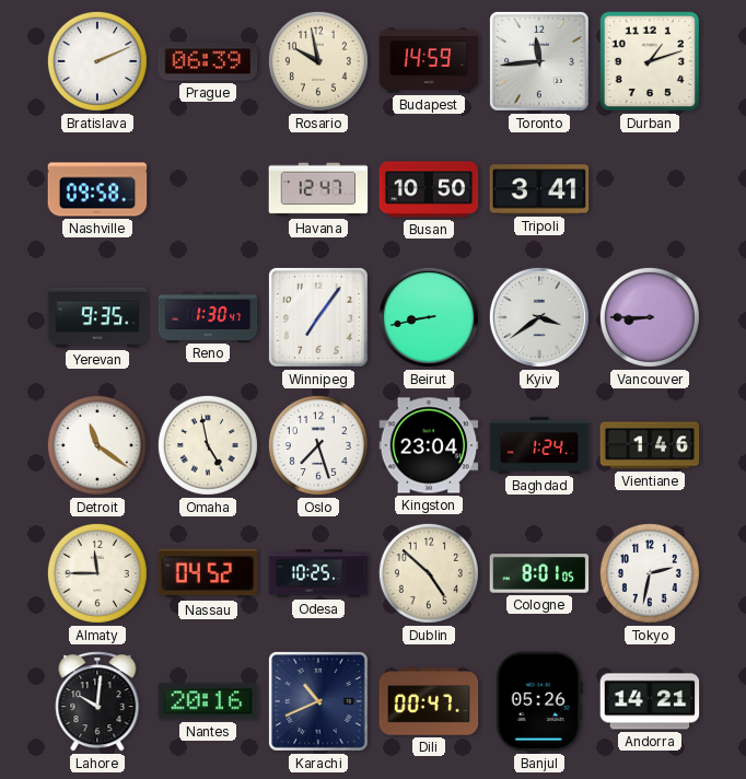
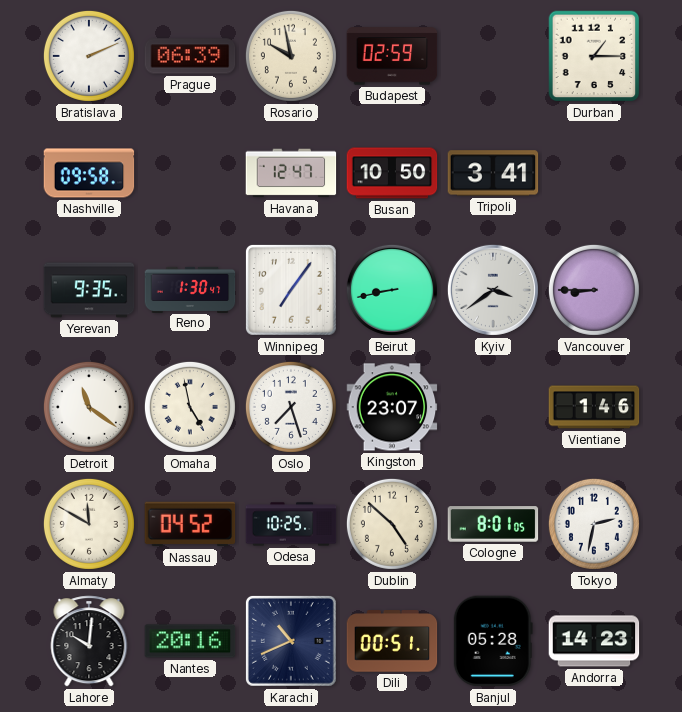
Budapest: 14:59 -> 02:59 (392, 56)
Toronto: 11:44 -> none (539, 61)
Durban: 1:12 -> 1:15 (594, 56)
Kingston: 23:04 -> 23:07 (392, 407)
Baghdad: 1:24 -> none (539, 445)
Almaty: 11:45 -> 11:50 (89, 524)
Dili: 00:47 -> 00:51 (392, 641)
Banjul: 05:26 -> 05:28 (493, 641)
Andorra: 14:21 -> 14:23 (594, 641)
